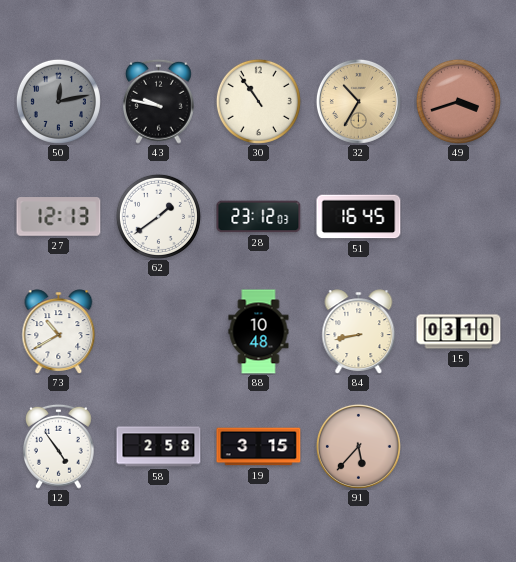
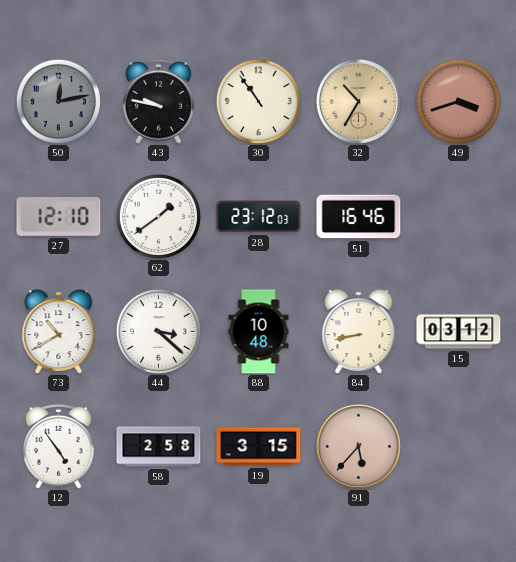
27: 12:13 -> 12:10 (59, 217)
51: 16:45 -> 16:46 (359, 217)
44: none -> 3:22 (158, 331)
15: 03:10 -> 03:12 (459, 332)
